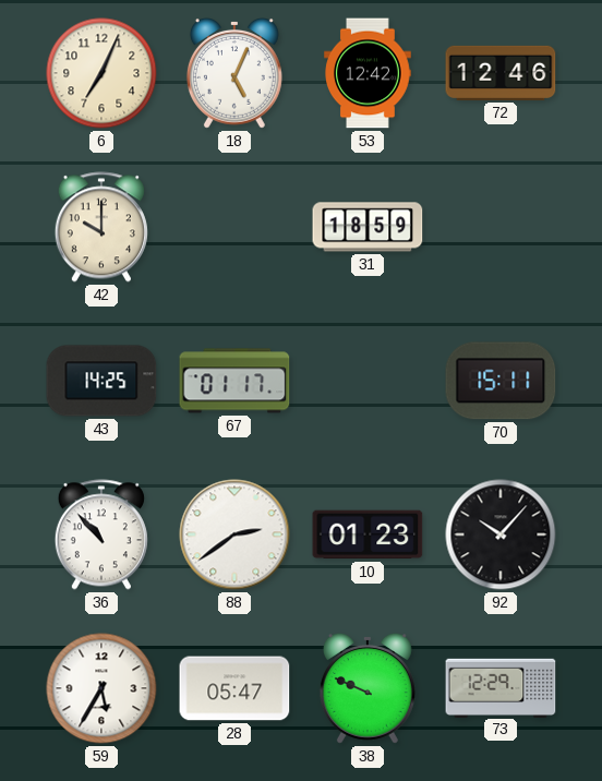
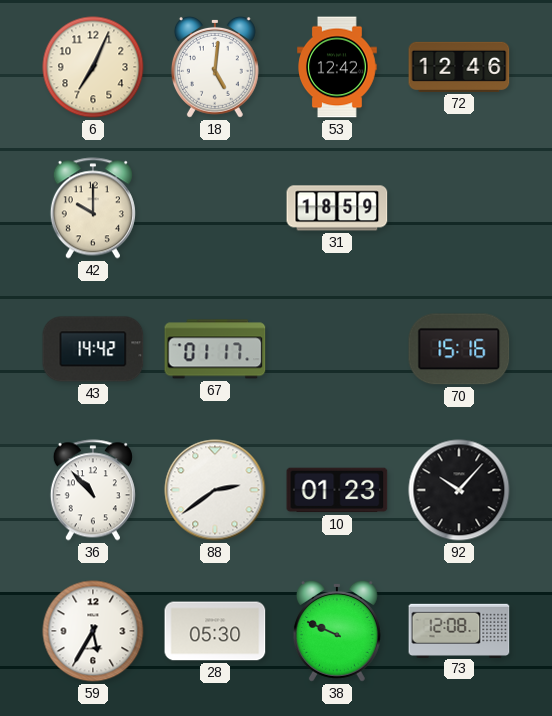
18: 5:04 -> 5:01 (215, 67)
43: 14:25 -> 14:42 (93, 349)
70: 15:11 -> 15:16 (459, 349)
28: 05:47 -> 05:30 (215, 631)
73: 12:29 -> 12:08 (459, 630)
